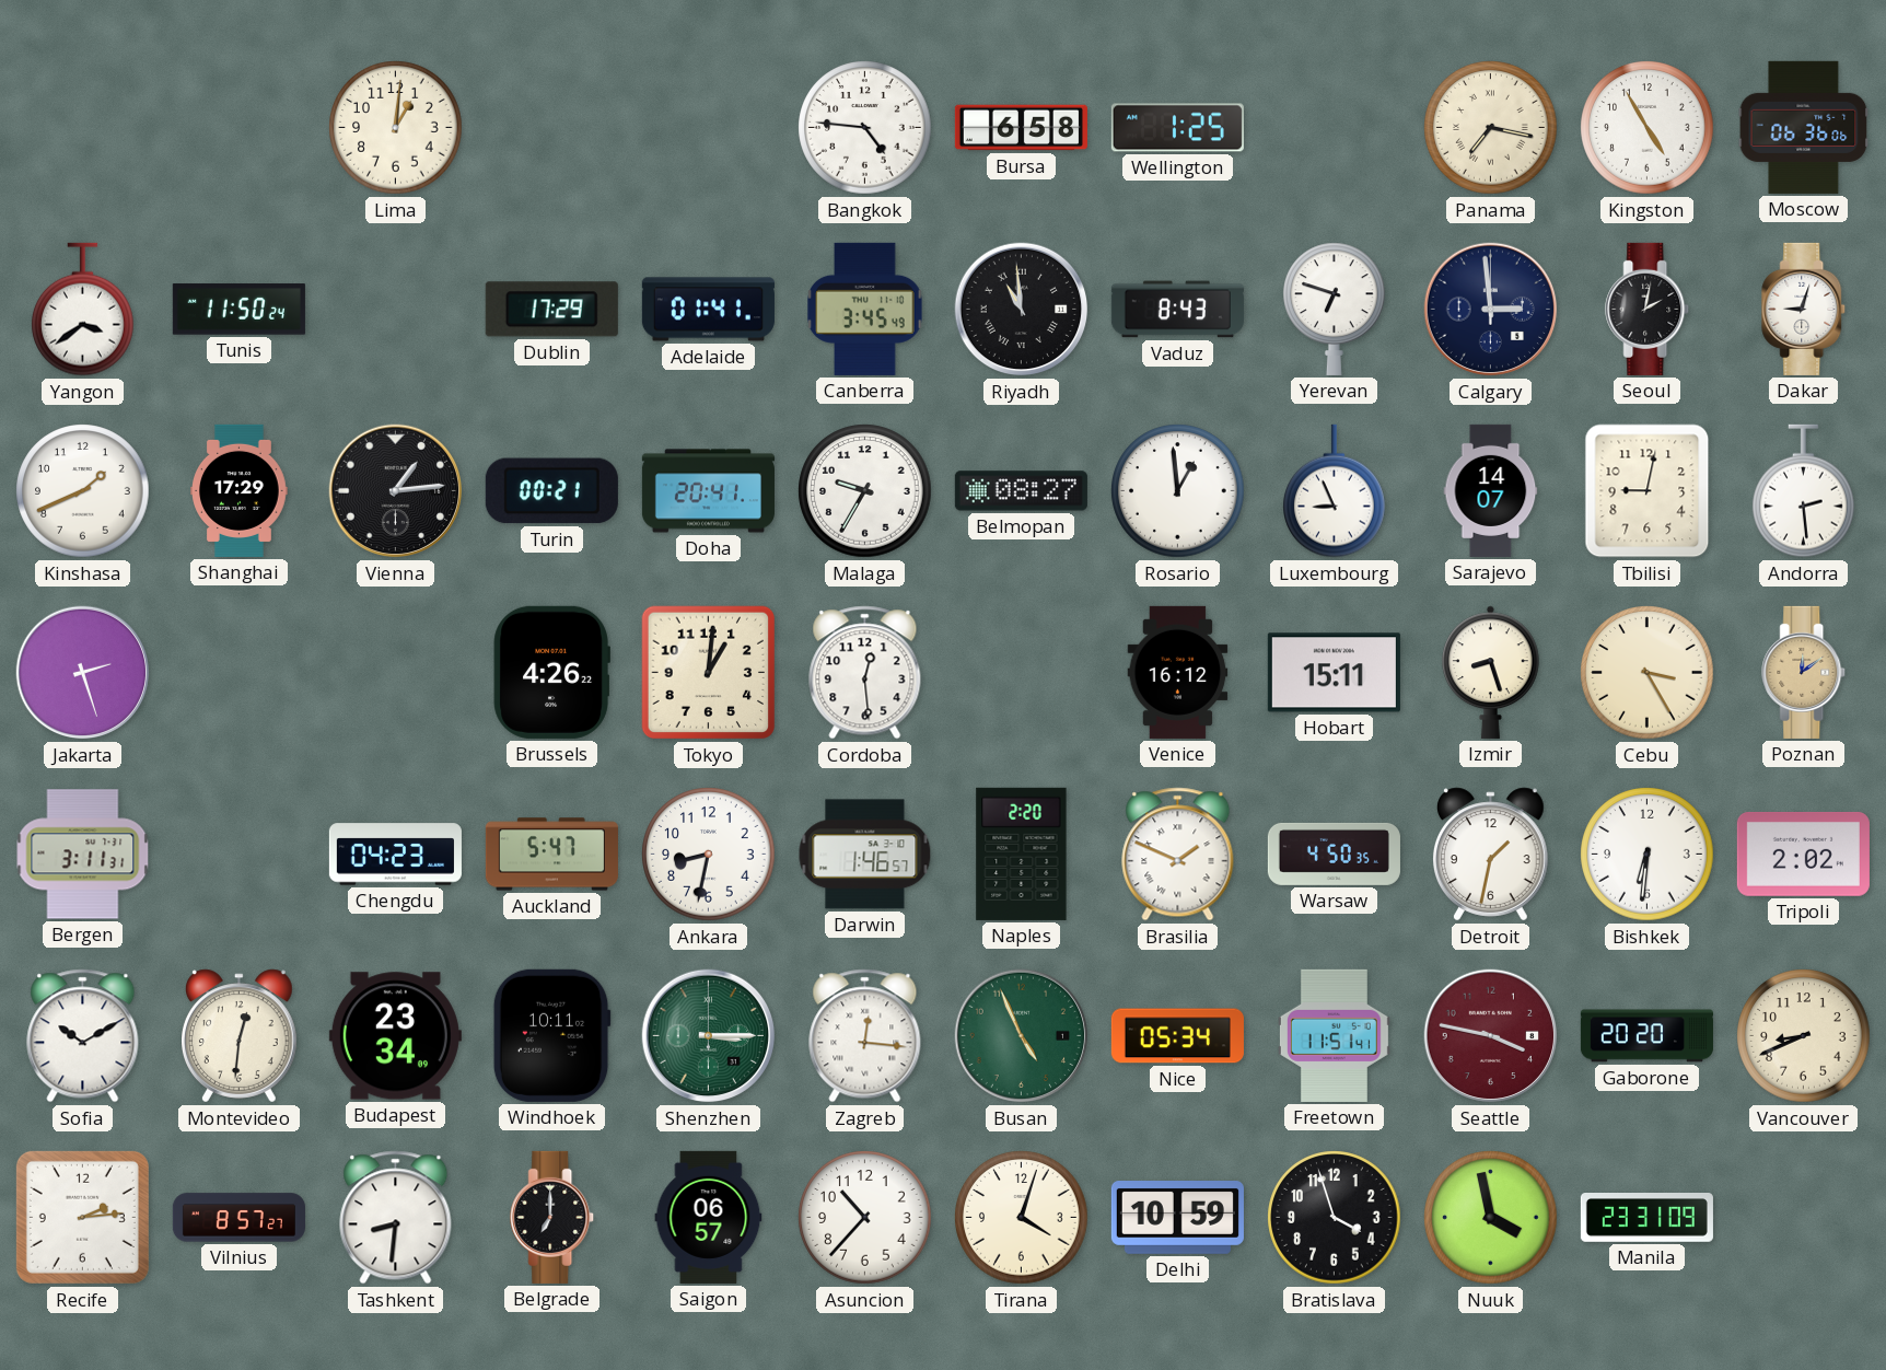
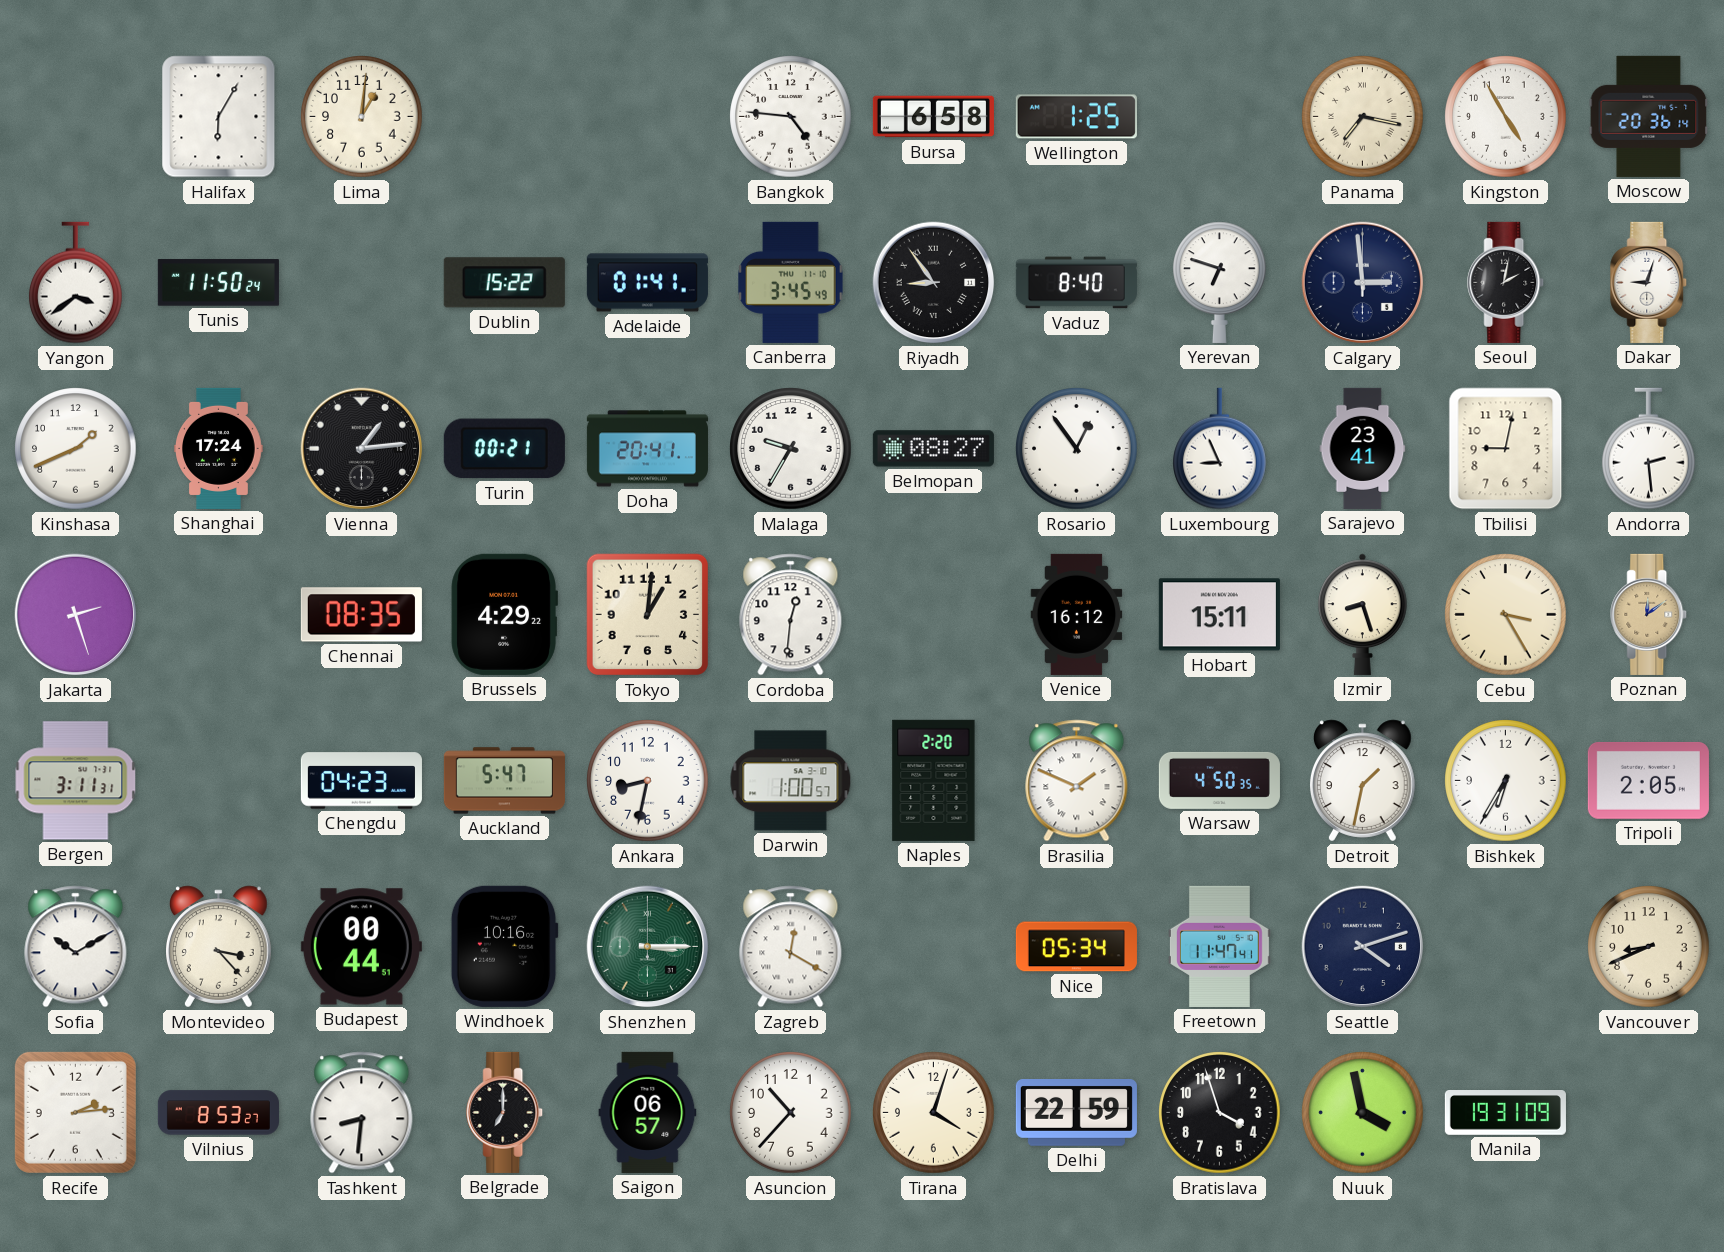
Halifax: none -> 6:05 (219, 117)
Moscow: 06:36 -> 20:36 (1649, 116)
Dublin: 17:29 -> 15:22 (504, 283)
Riyadh: 10:59 -> 8:54 (934, 283)
Vaduz: 8:43 -> 8:40 (1076, 283)
Shanghai: 17:29 -> 17:24 (219, 448)
Rosario: 12:59 -> 12:54 (1077, 449)
Sarajevo: 14:07 -> 23:41 (1363, 448)
Chennai: none -> 08:35 (361, 615)
Brussels: 4:26 -> 4:29 (504, 614)
Cordoba: 12:29 -> 12:31 (791, 615)
Darwin: 1:46 -> 1:00 (791, 781)
Bishkek: 6:31 -> 6:35 (1506, 781)
Tripoli: 2:02 -> 2:05 (1648, 781)
Montevideo: 12:31 -> 3:23 (219, 947)
Budapest: 23:34 -> 00:44 (361, 947)
Windhoek: 10:11 -> 10:16 (504, 946)
Zagreb: 12:16 -> 12:20 (791, 947)
Busan: 4:56 -> none (1022, 1036)
Freetown: 11:51 -> 11:47 (1219, 946)
Seattle: 3:47 -> 4:12 (1363, 947)
Seattle dial: burgundy -> navy (1363, 947)
Gaborone: 20:20 -> none (1646, 1036)
Vilnius: 8:57 -> 8:53 (218, 1113)
Delhi: 10:59 -> 22:59 (1076, 1113)
Manila: 23:31 -> 19:31 (1505, 1113)
